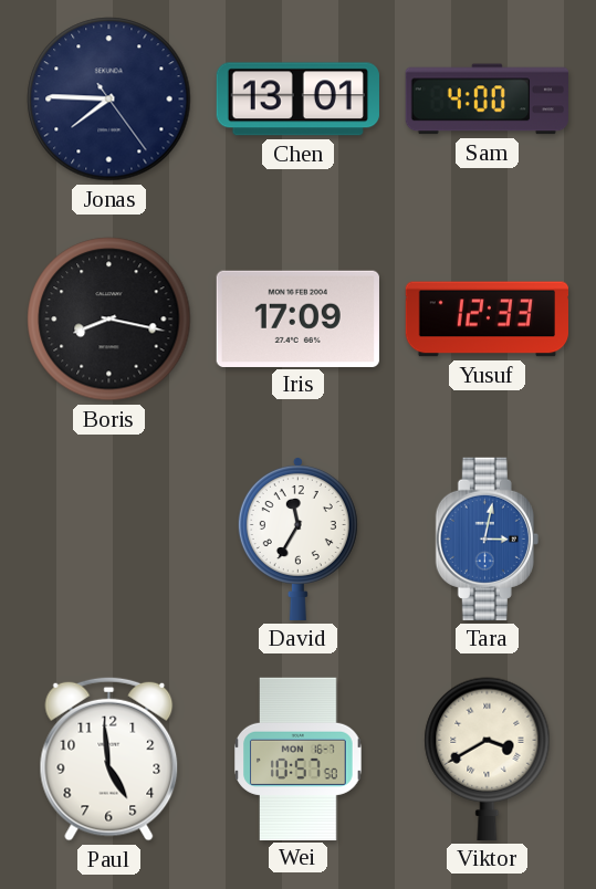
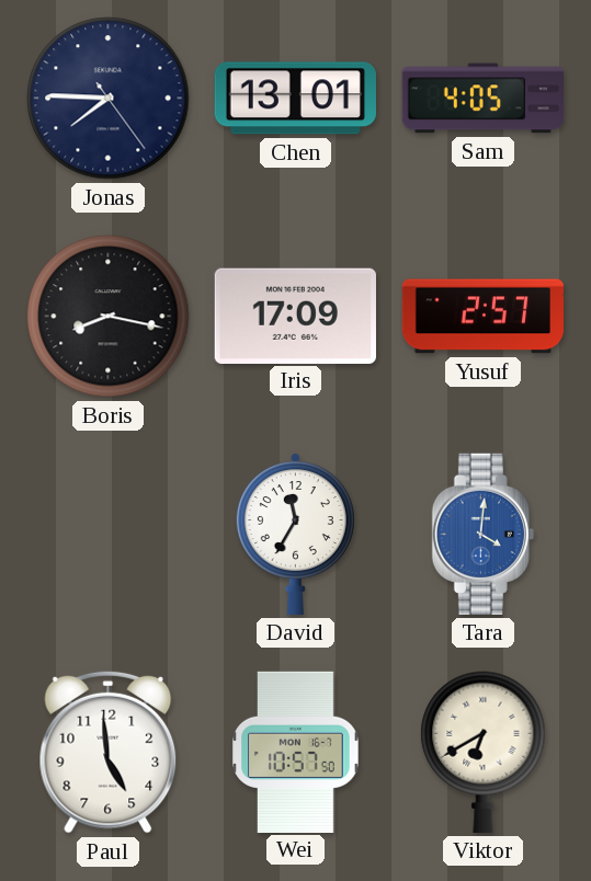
Sam: 4:00 -> 4:05 (482, 99)
Yusuf: 12:33 -> 2:57 (482, 317)
Tara: 3:02 -> 4:01 (482, 534)
Viktor: 3:40 -> 6:40 (484, 752)
